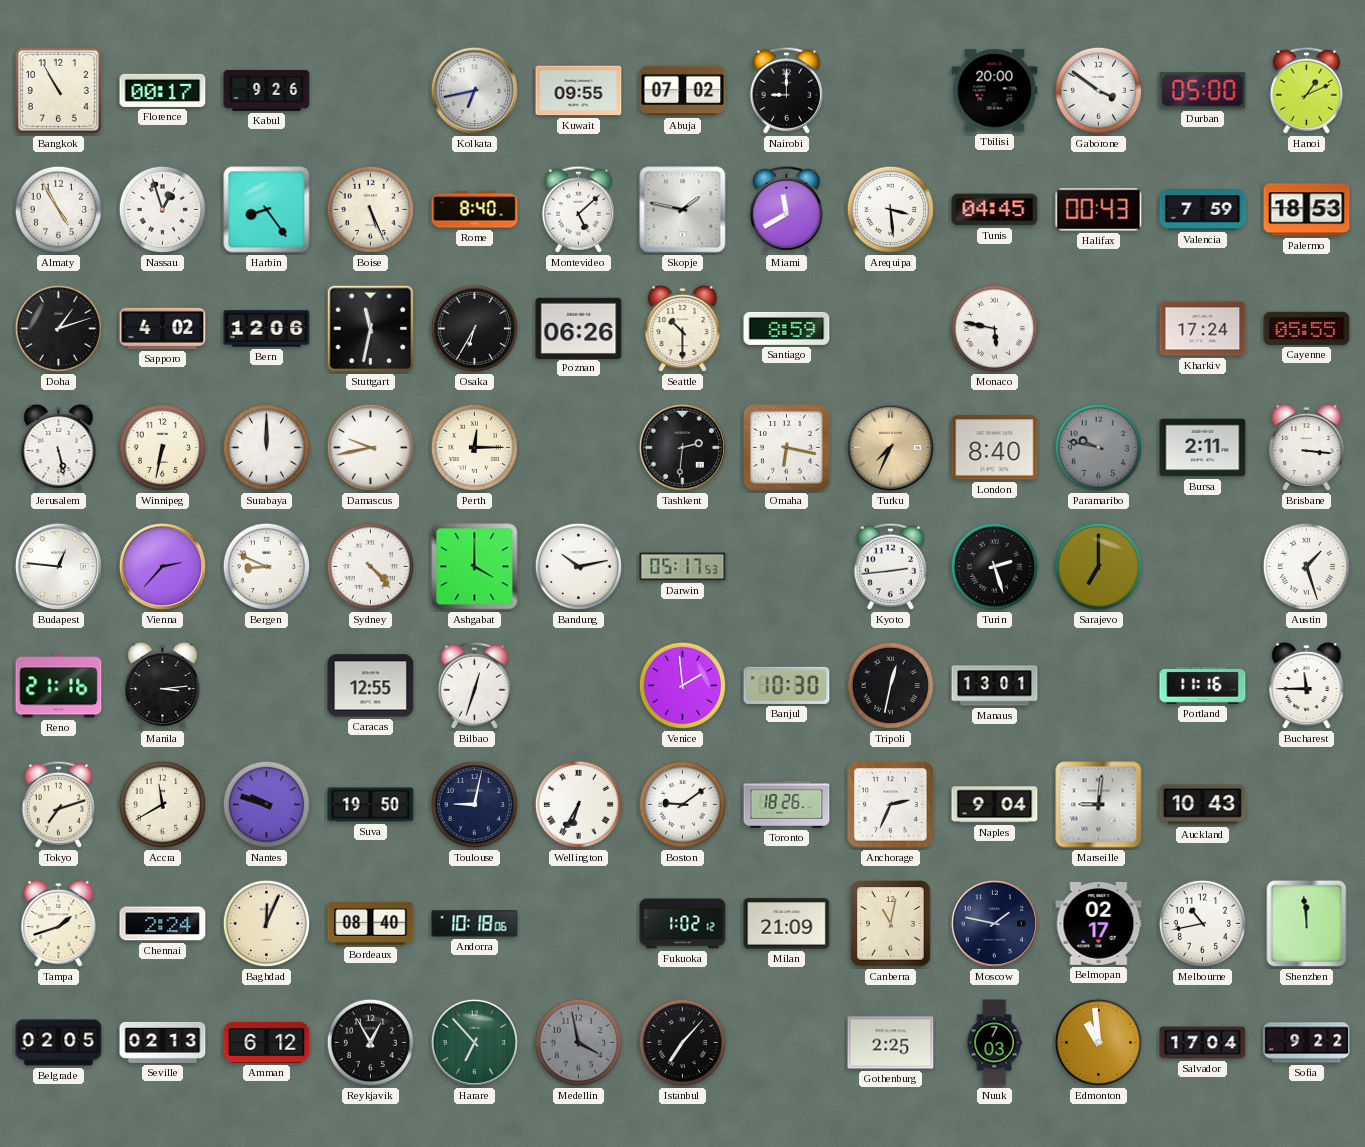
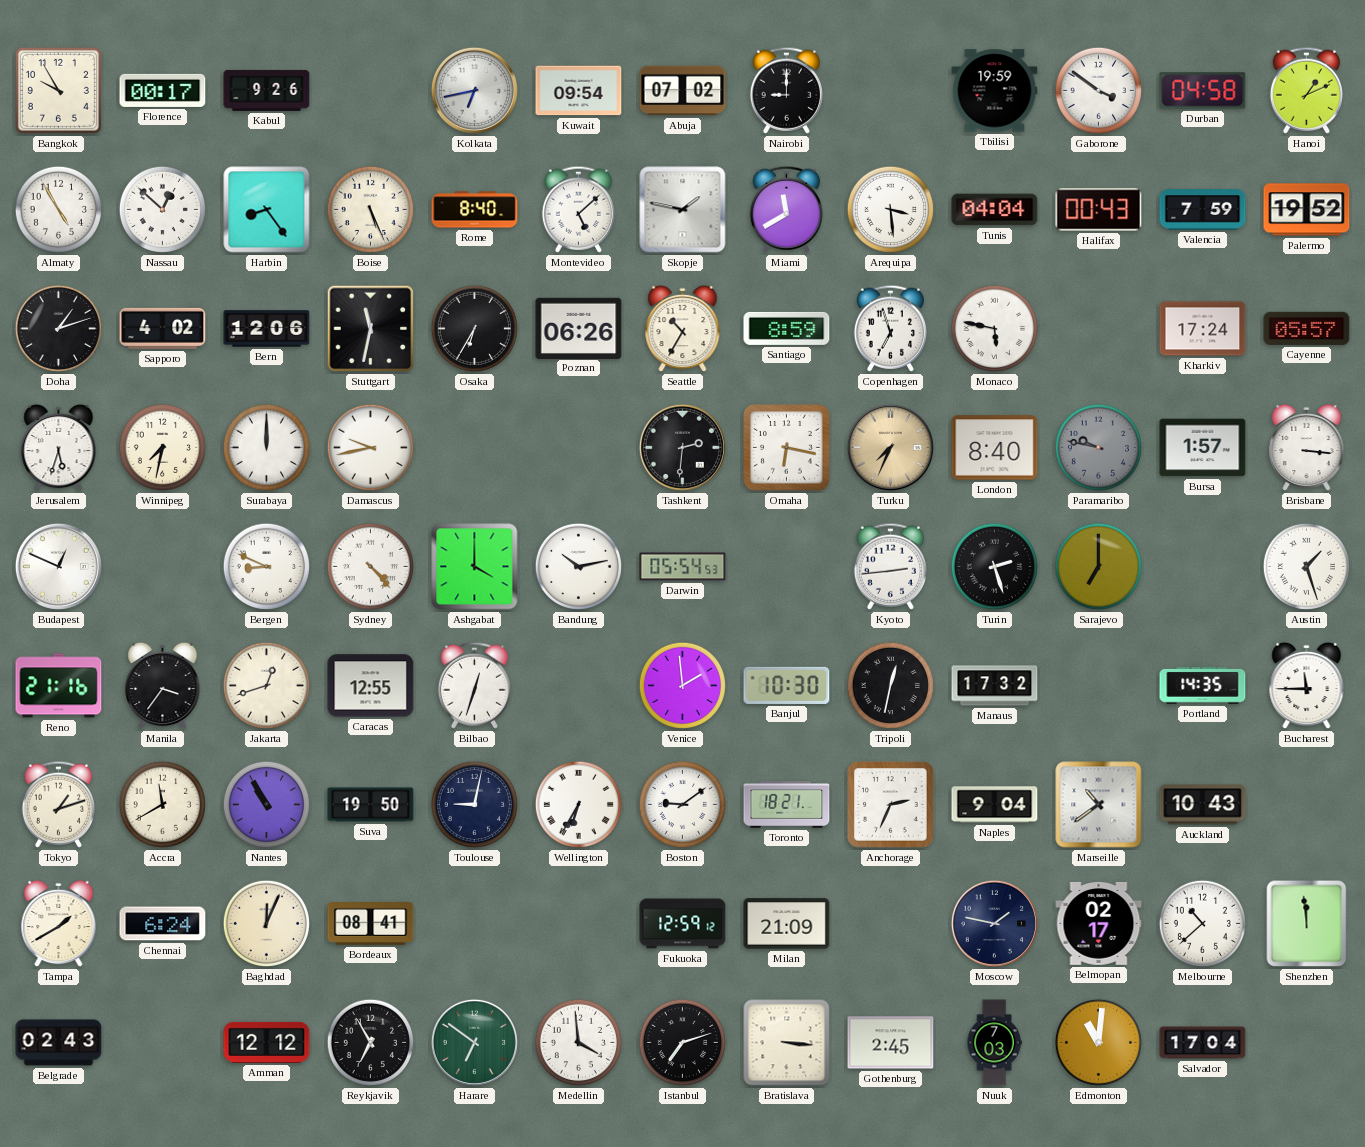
Bangkok: 10:55 -> 9:55 (58, 90)
Kuwait: 09:55 -> 09:54 (579, 91)
Tbilisi: 20:00 -> 19:59 (995, 91)
Durban: 05:00 -> 04:58 (1203, 91)
Nassau: 12:57 -> 12:52 (162, 209)
Tunis: 04:45 -> 04:04 (995, 210)
Palermo: 18:53 -> 19:52 (1307, 210)
Seattle: 10:30 -> 10:35 (683, 329)
Copenhagen: none -> 6:57 (890, 328)
Cayenne: 05:55 -> 05:57 (1307, 328)
Jerusalem: 5:28 -> 5:33 (59, 448)
Winnipeg: 6:32 -> 7:32 (162, 447)
Perth: 12:15 -> none (474, 447)
Bursa: 2:11 -> 1:57 (1203, 448)
Budapest: 12:46 -> 12:49 (58, 566)
Vienna: 2:37 -> none (162, 566)
Darwin: 05:17 -> 05:54 (683, 567)
Manila: 3:14 -> 3:36 (163, 686)
Jakarta: none -> 12:42 (266, 685)
Manaus: 13:01 -> 17:32 (995, 686)
Portland: 11:16 -> 14:35 (1203, 686)
Tokyo: 7:12 -> 1:12 (58, 804)
Nantes: 9:48 -> 10:55 (266, 804)
Toronto: 18:26 -> 18:21 (787, 805)
Marseille: 9:01 -> 10:39 (1099, 805)
Tampa: 1:42 -> 1:40 (59, 924)
Chennai: 2:24 -> 6:24 (163, 924)
Bordeaux: 08:40 -> 08:41 (371, 924)
Andorra: 10:18 -> none (475, 924)
Fukuoka: 1:02 -> 12:59 (683, 924)
Canberra: 11:02 -> none (891, 924)
Melbourne: 10:43 -> 10:38 (1202, 923)
Belgrade: 02:05 -> 02:43 (59, 1043)
Seville: 02:13 -> none (163, 1042)
Amman: 6:12 -> 12:12 (267, 1042)
Reykjavik: 12:55 -> 6:55 (370, 1042)
Harare: 6:53 -> 6:51 (474, 1042)
Medellin: 3:58 -> 3:59 (578, 1042)
Medellin dial: grey -> white (578, 1042)
Istanbul: 7:07 -> 7:12 (682, 1042)
Bratislava: none -> 3:16 (787, 1043)
Gothenburg: 2:25 -> 2:45 (891, 1043)
Edmonton: 10:59 -> 11:01 (1098, 1042)
Sofia: 9:22 -> none (1307, 1043)
